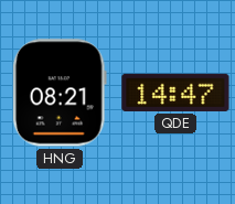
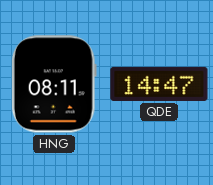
HNG: 08:21 -> 08:11 (54, 84)
